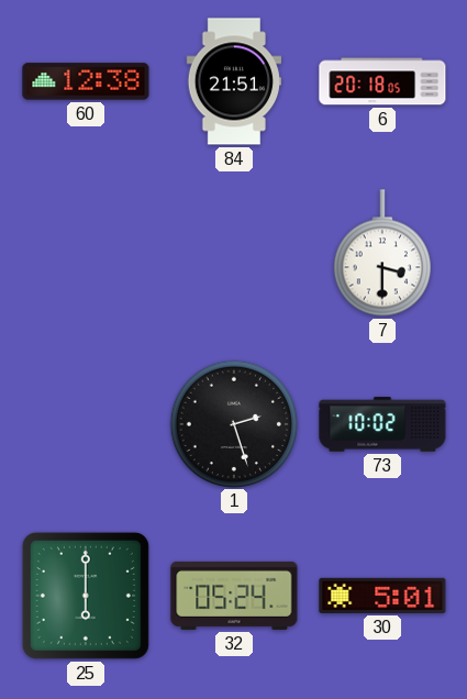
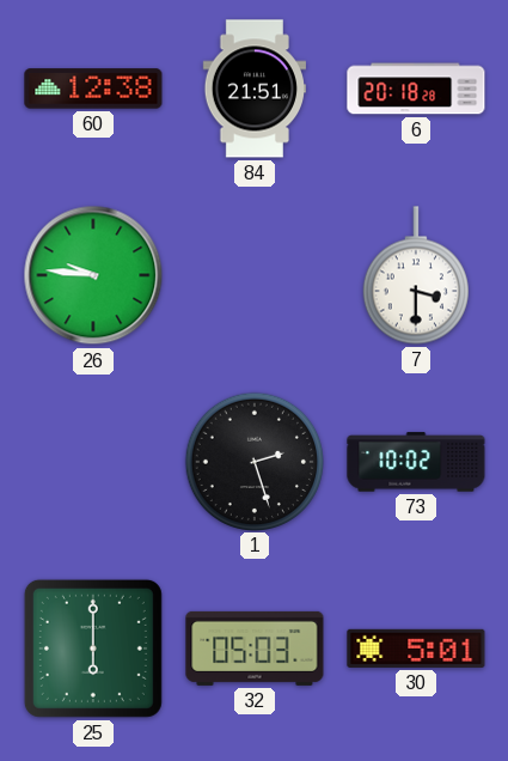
6: 20:18:05 -> 20:18:28 (416, 89)
26: none -> 9:46 (93, 275)
32: 05:24 -> 05:03 (255, 649)
